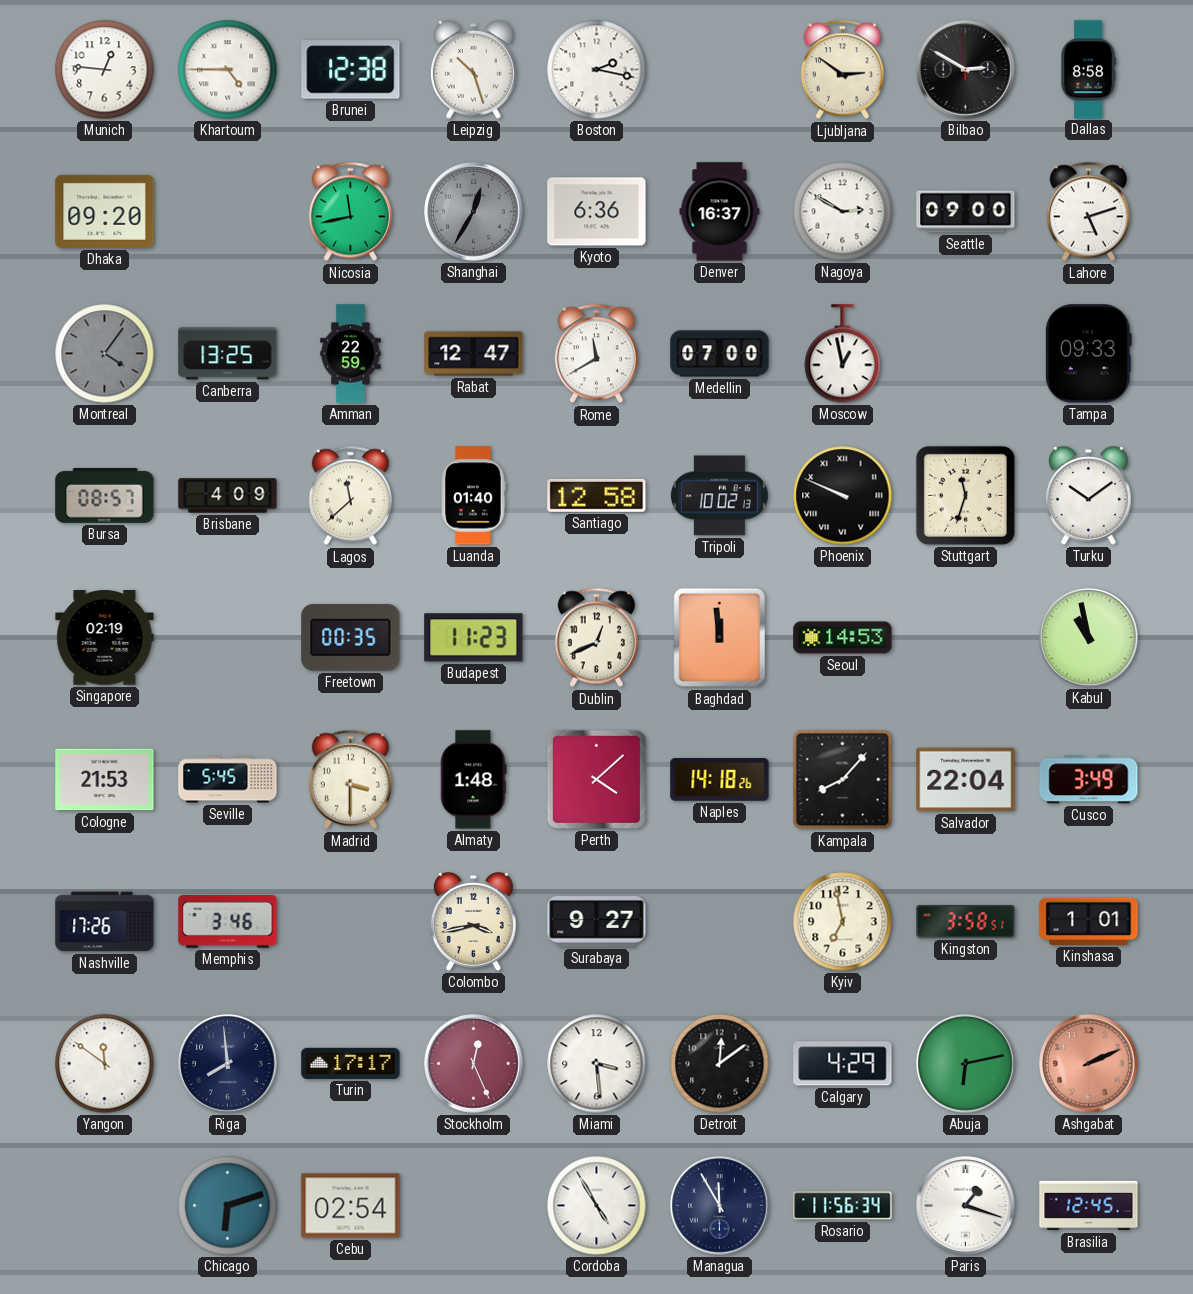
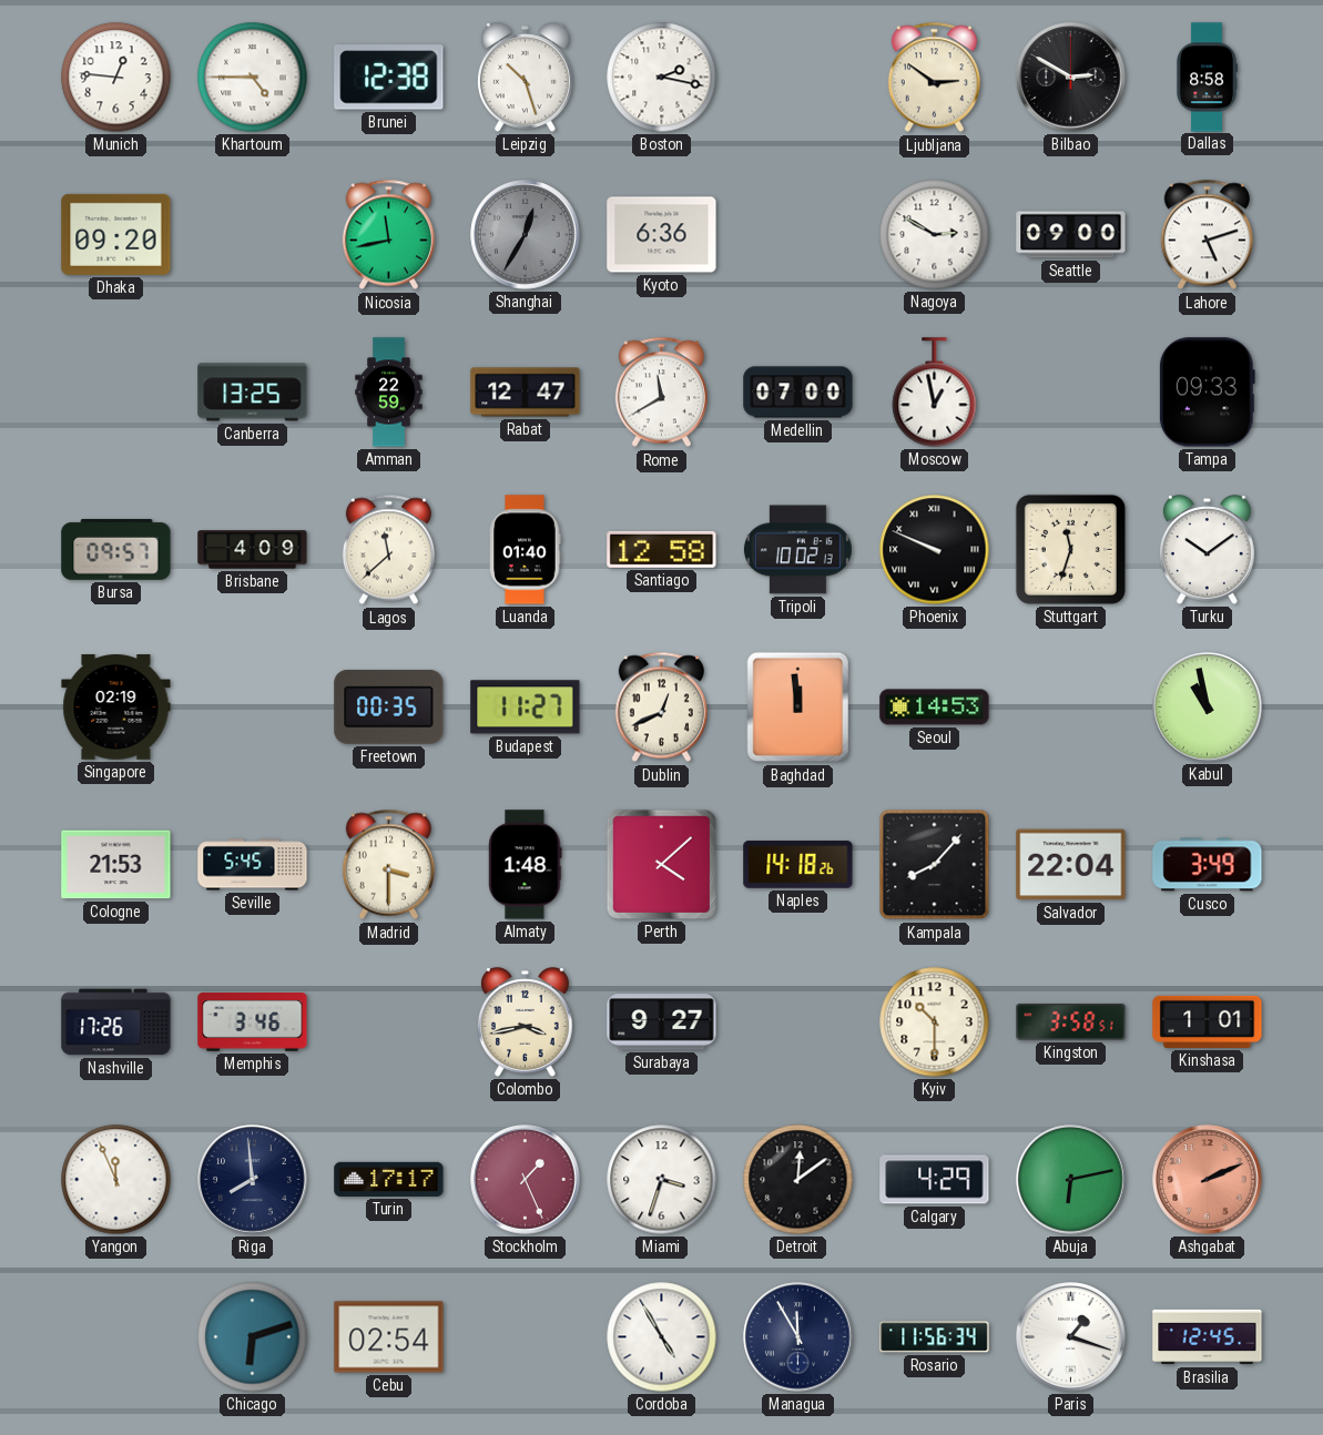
Denver: 16:37 -> none (720, 212)
Montreal: 4:06 -> none (105, 354)
Bursa: 08:57 -> 09:57 (116, 549)
Budapest: 11:23 -> 11:27 (526, 708)
Kyiv: 6:58 -> 10:30 (935, 1022)
Yangon: 11:51 -> 11:56 (116, 1180)
Stockholm: 12:26 -> 1:26 (526, 1180)
Miami: 3:29 -> 3:33 (662, 1180)
